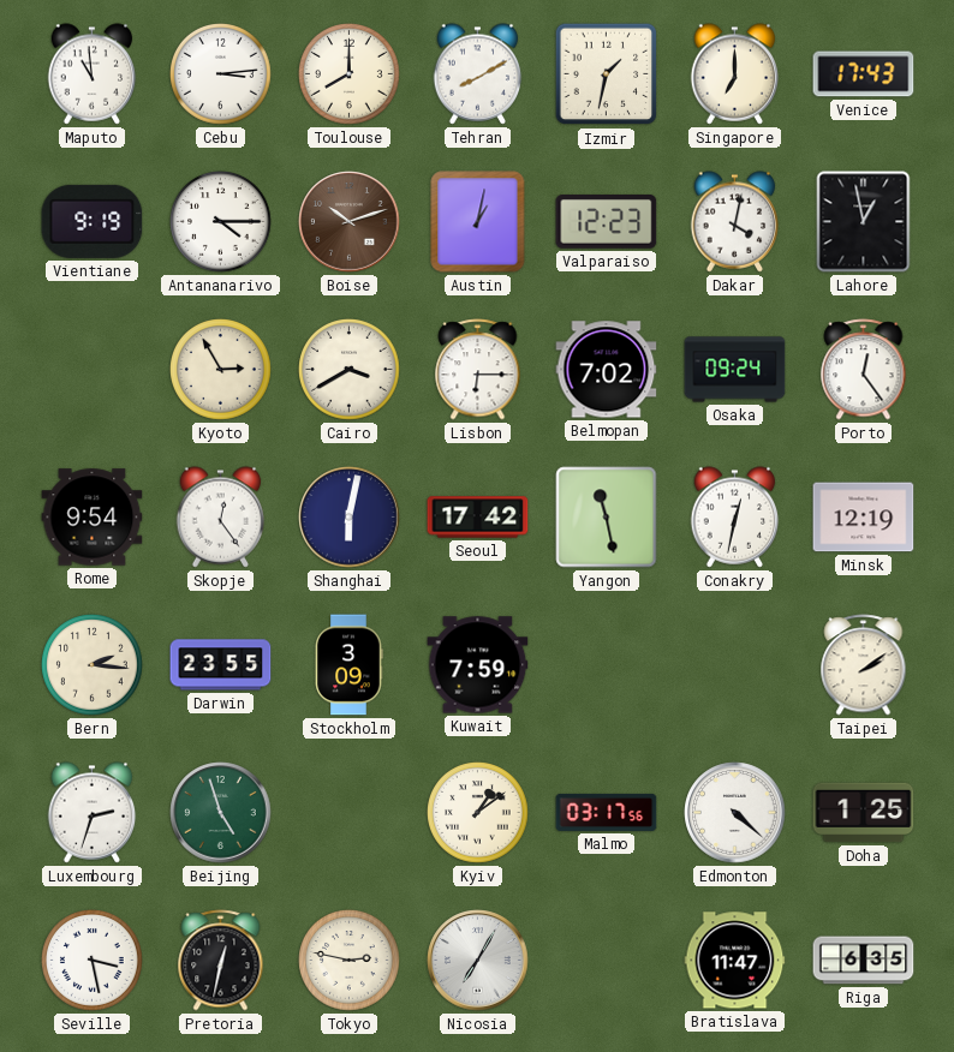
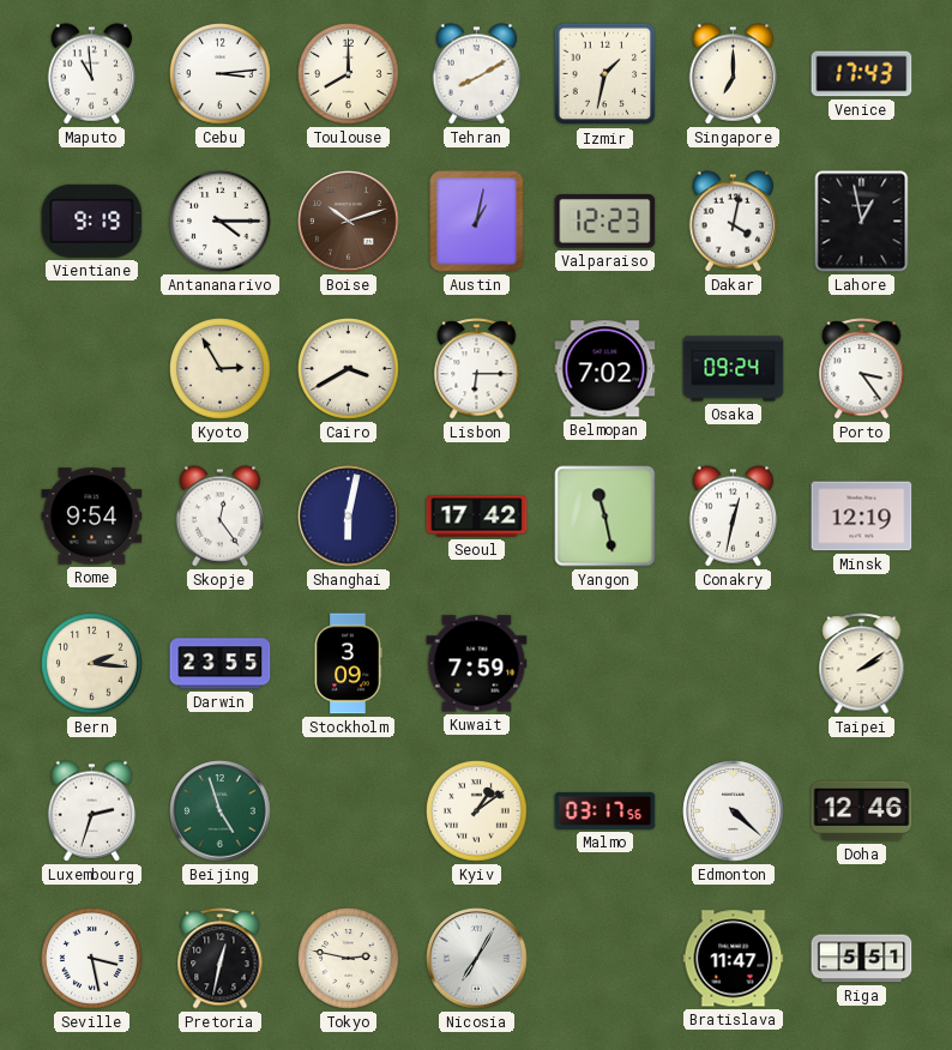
Porto: 12:24 -> 3:24 (862, 369)
Doha: 1:25 -> 12:46 (862, 811)
Riga: 6:35 -> 5:51 (862, 959)
